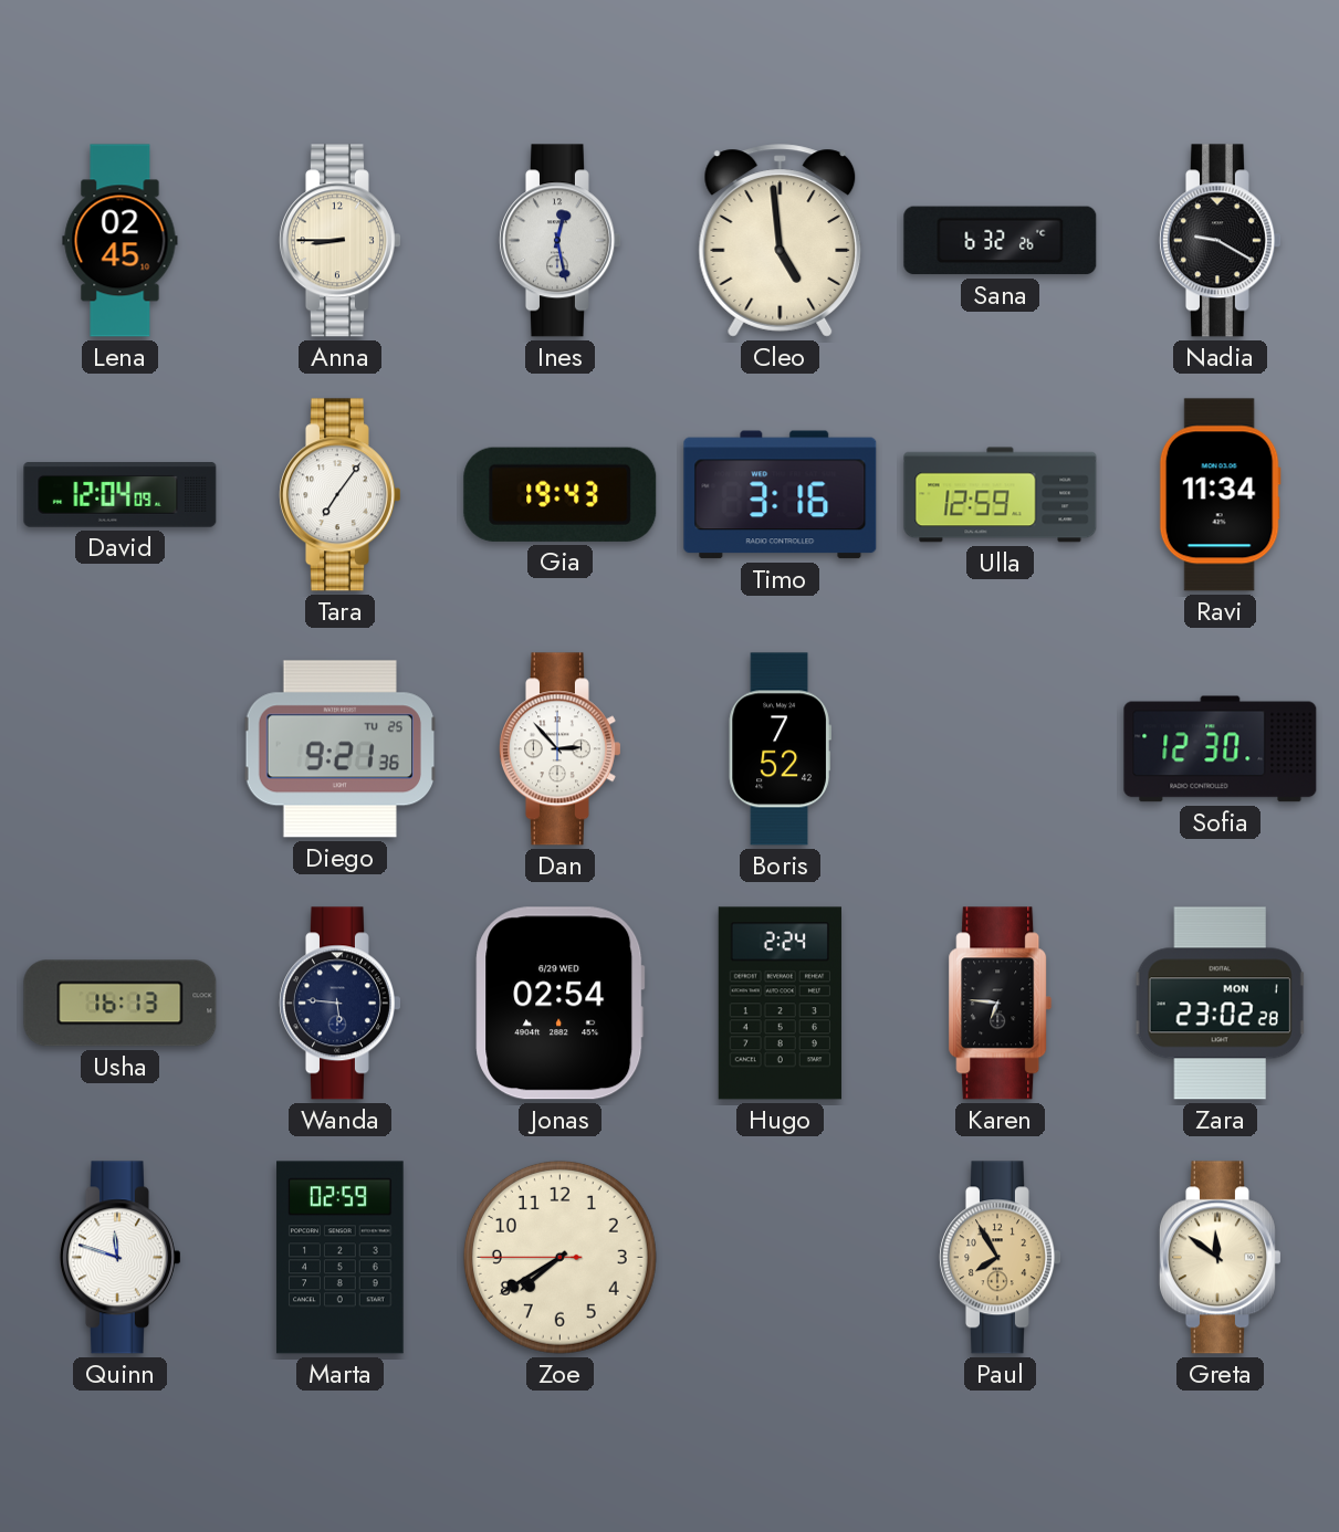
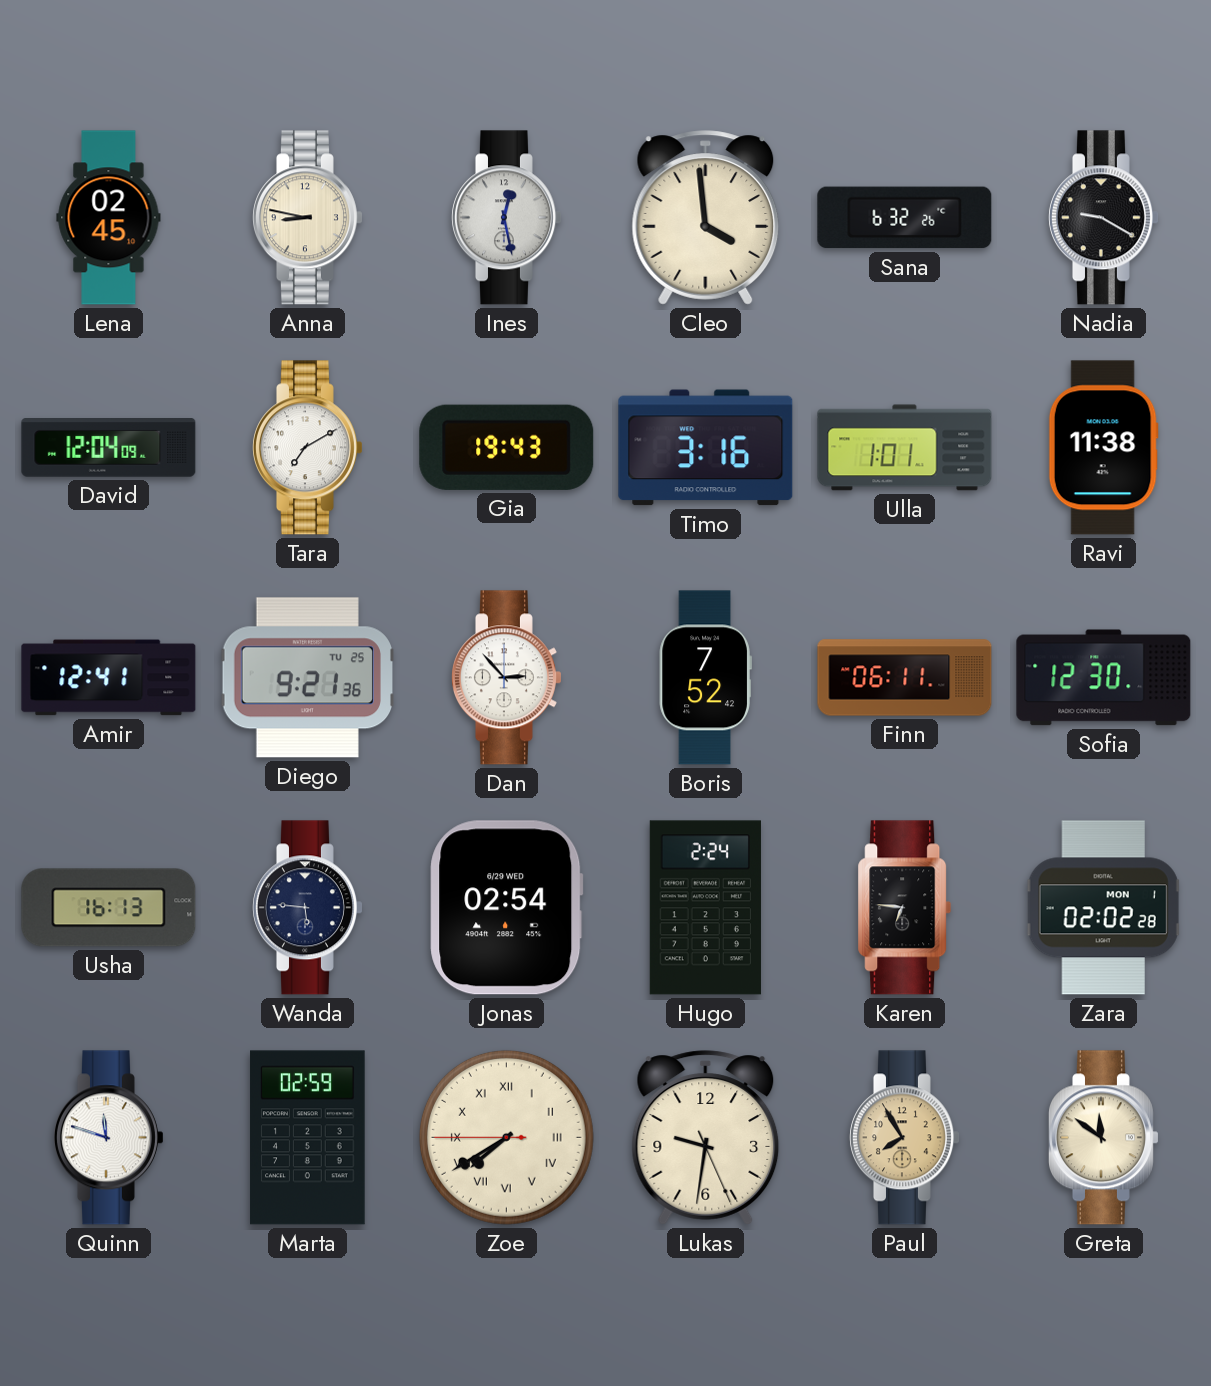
Anna: 8:45 -> 8:47 (307, 218)
Cleo: 4:59 -> 3:59 (706, 218)
Tara: 7:06 -> 7:10 (307, 448)
Ulla: 12:59 -> 1:01 (905, 448)
Ravi: 11:34 -> 11:38 (1103, 448)
Amir: none -> 12:41 (109, 678)
Finn: none -> 06:11 (905, 678)
Zara: 23:02 -> 02:02 (1104, 908)
Zoe numerals: Arabic -> Roman (506, 1137)
Lukas: none -> 9:31 (706, 1138)
